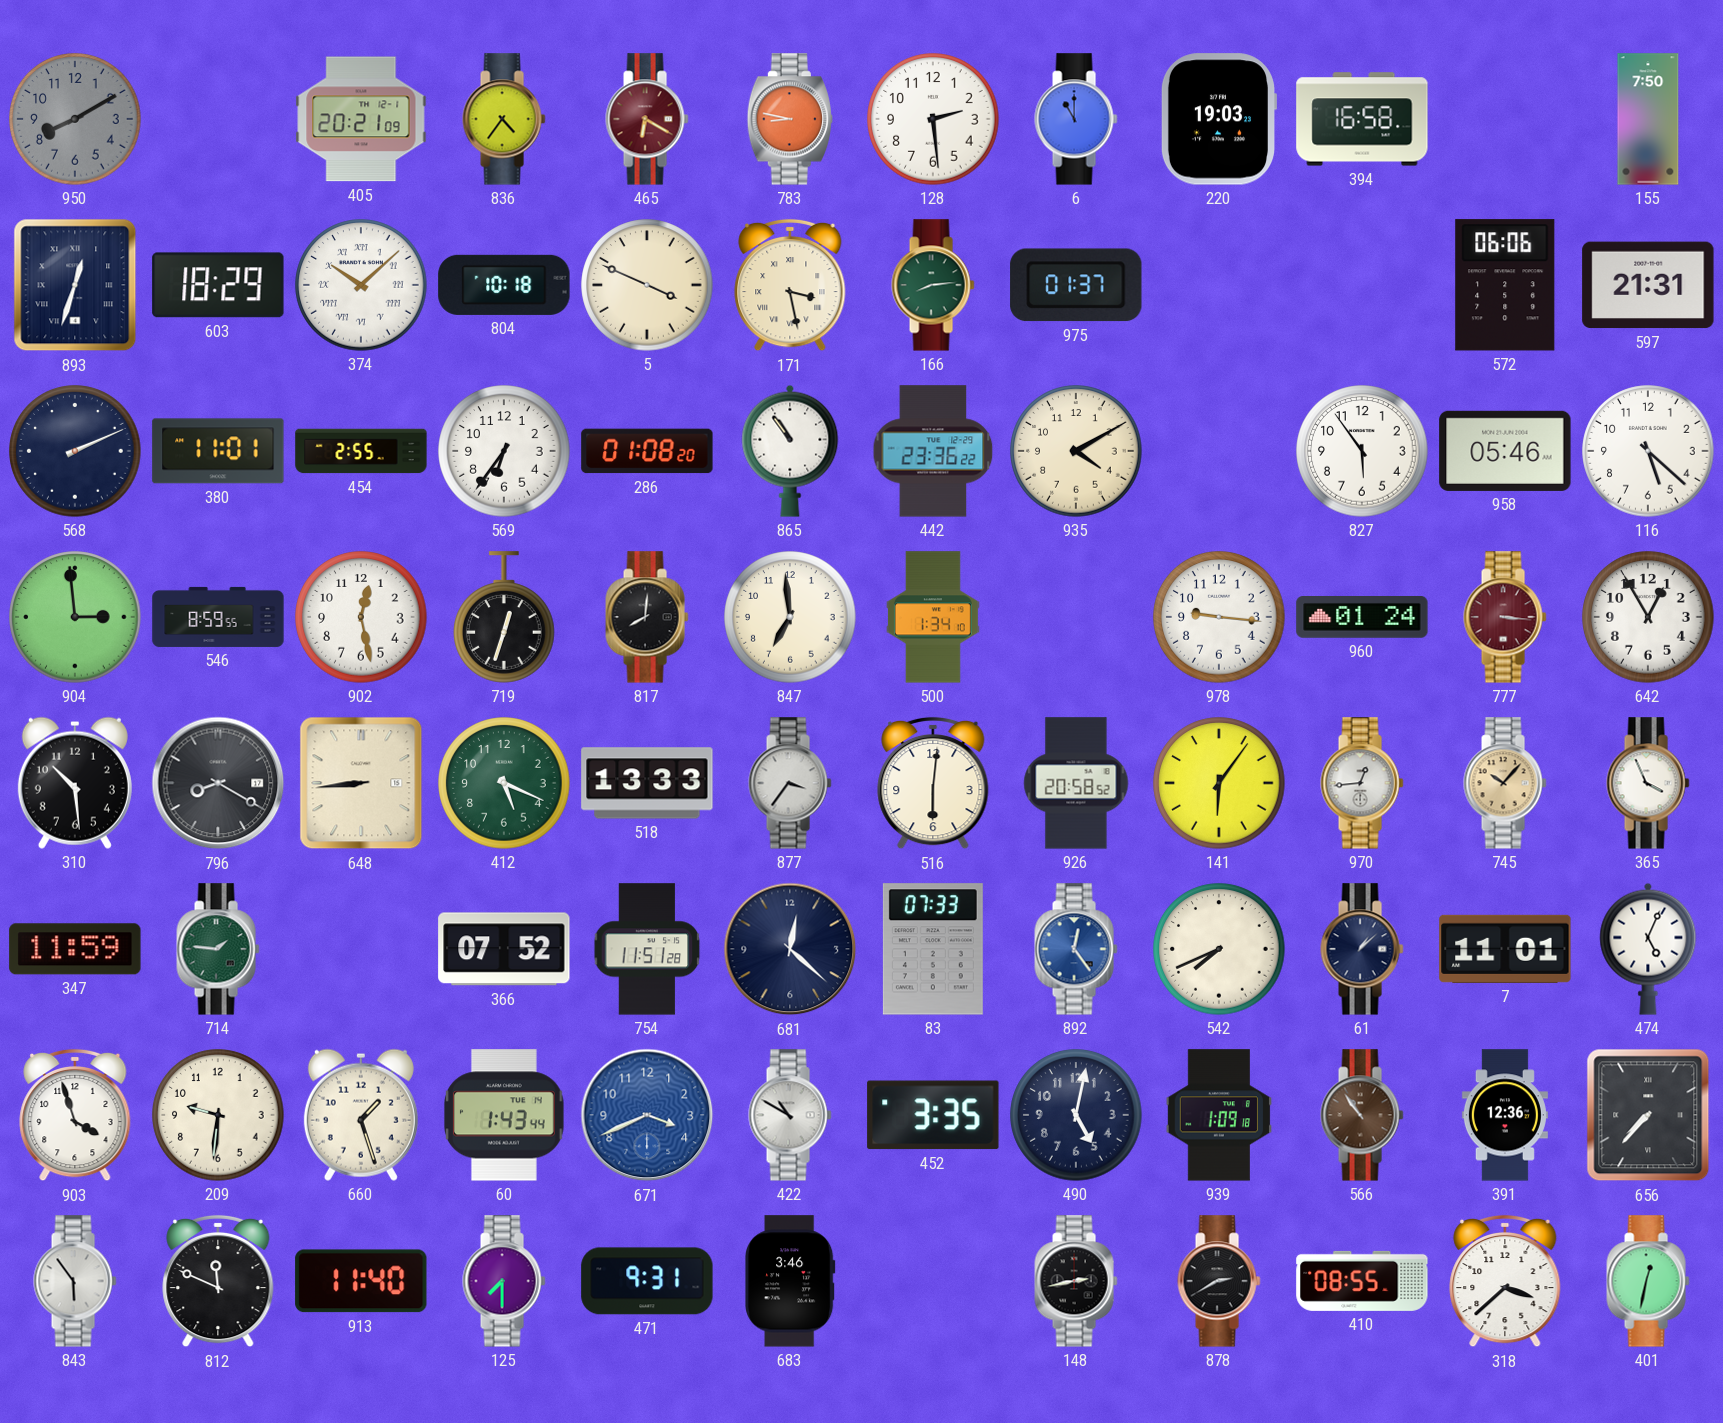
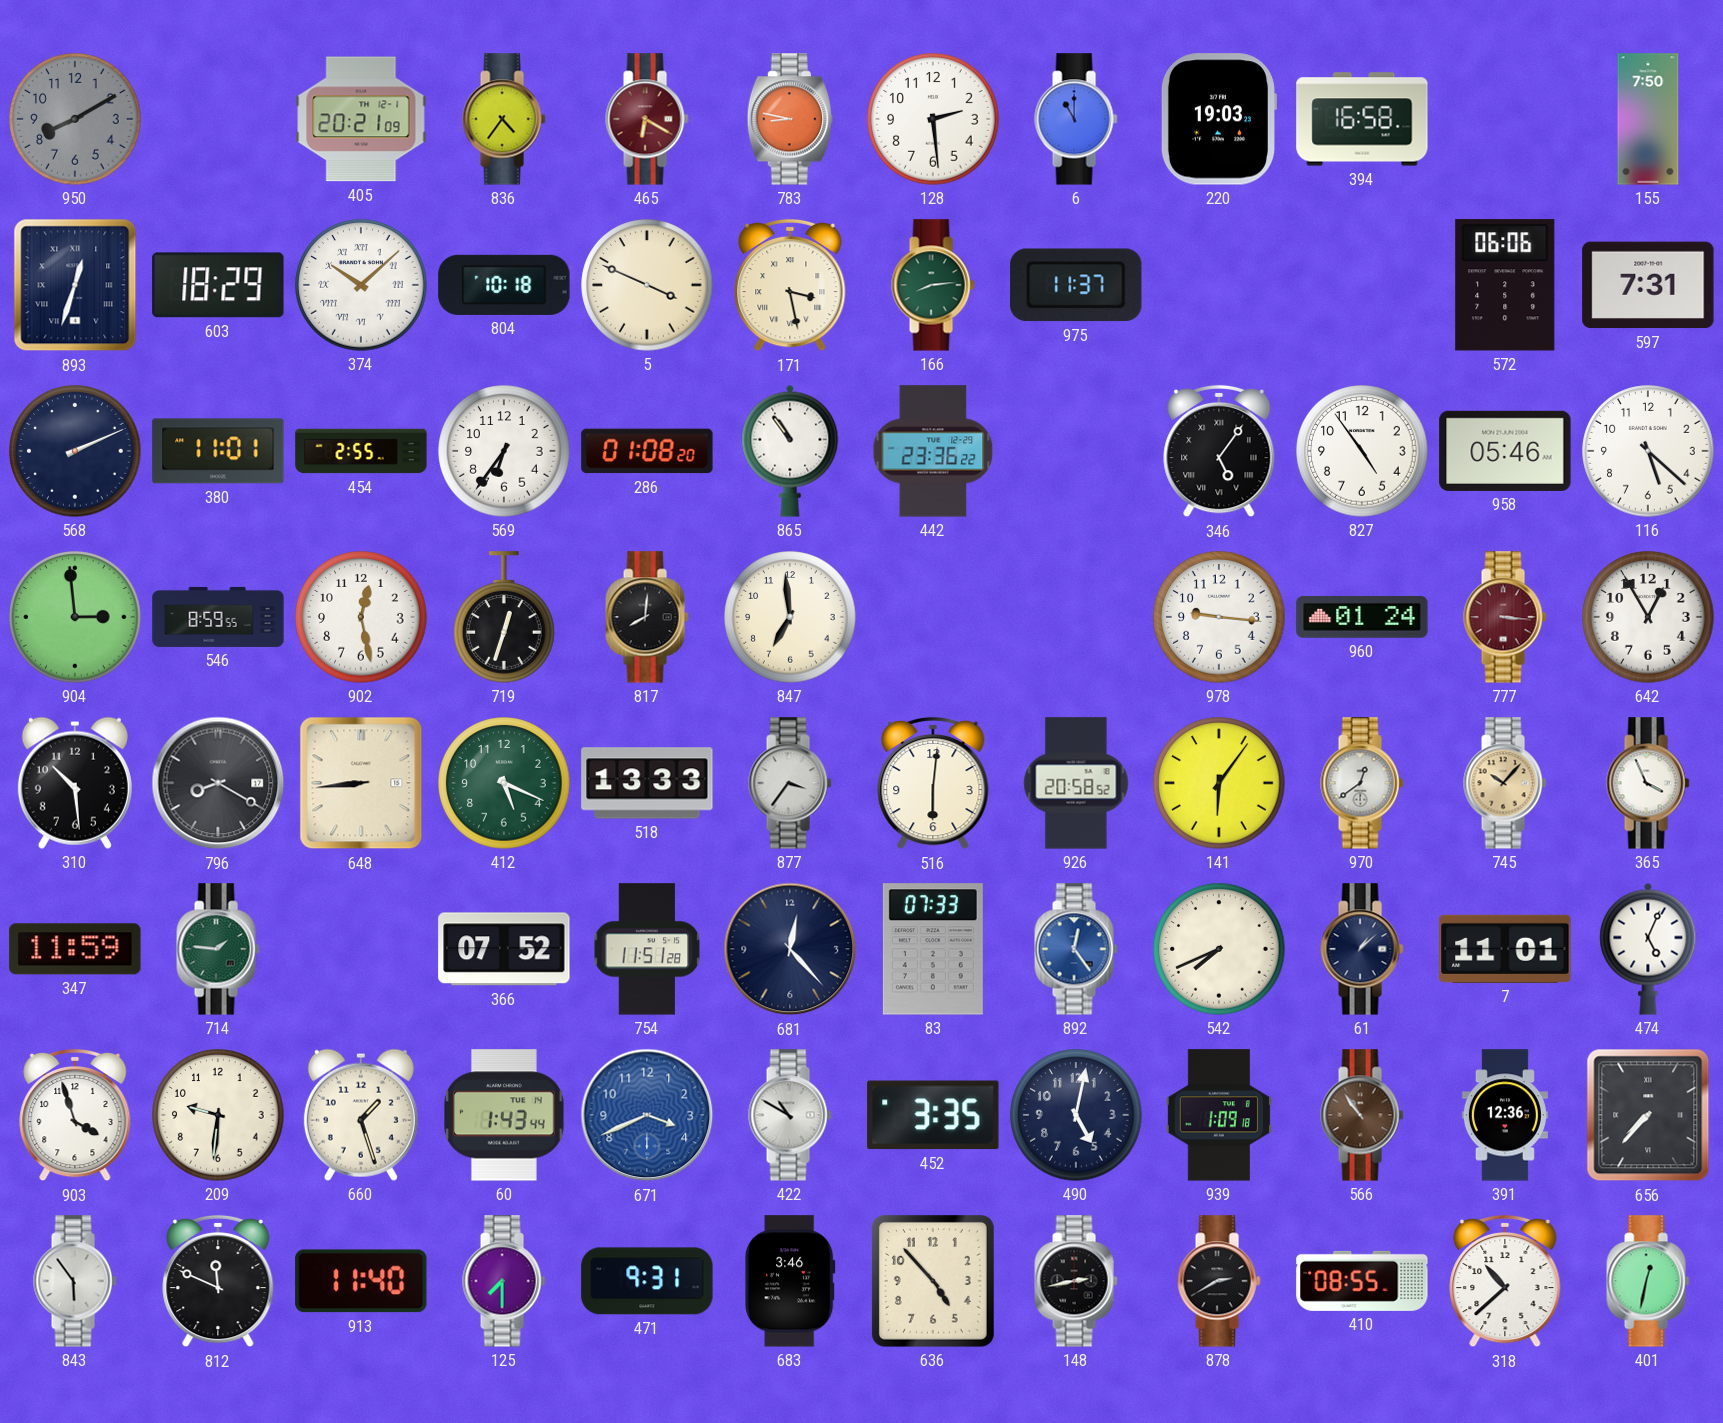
975: 01:37 -> 11:37 (1076, 285)
597: 21:31 -> 7:31 (1648, 285)
935: 4:10 -> none (1076, 451)
346: none -> 5:06 (1219, 451)
827: 5:54 -> 4:54 (1362, 451)
500: 1:34 -> none (933, 617)
970: 12:44 -> 12:39 (1362, 783)
681: 12:22 -> 12:23 (790, 949)
636: none -> 4:53 (933, 1281)
318: 3:38 -> 10:38 (1505, 1281)
